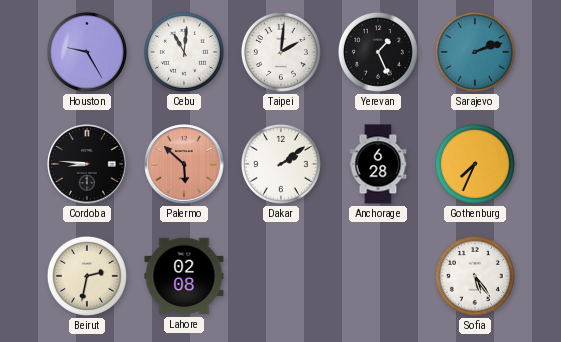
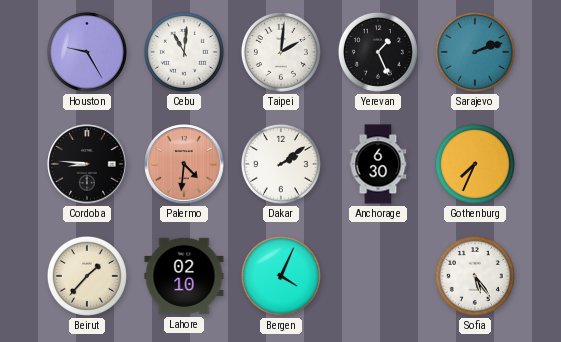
Palermo: 5:52 -> 4:31 (184, 164)
Anchorage: 6:28 -> 6:30 (378, 164)
Beirut: 2:32 -> 1:37 (87, 276)
Lahore: 02:08 -> 02:10 (184, 276)
Bergen: none -> 4:04 (281, 276)
